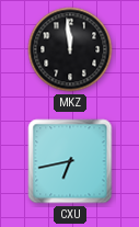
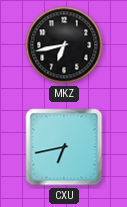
MKZ: 11:59 -> 6:43 (64, 45)
